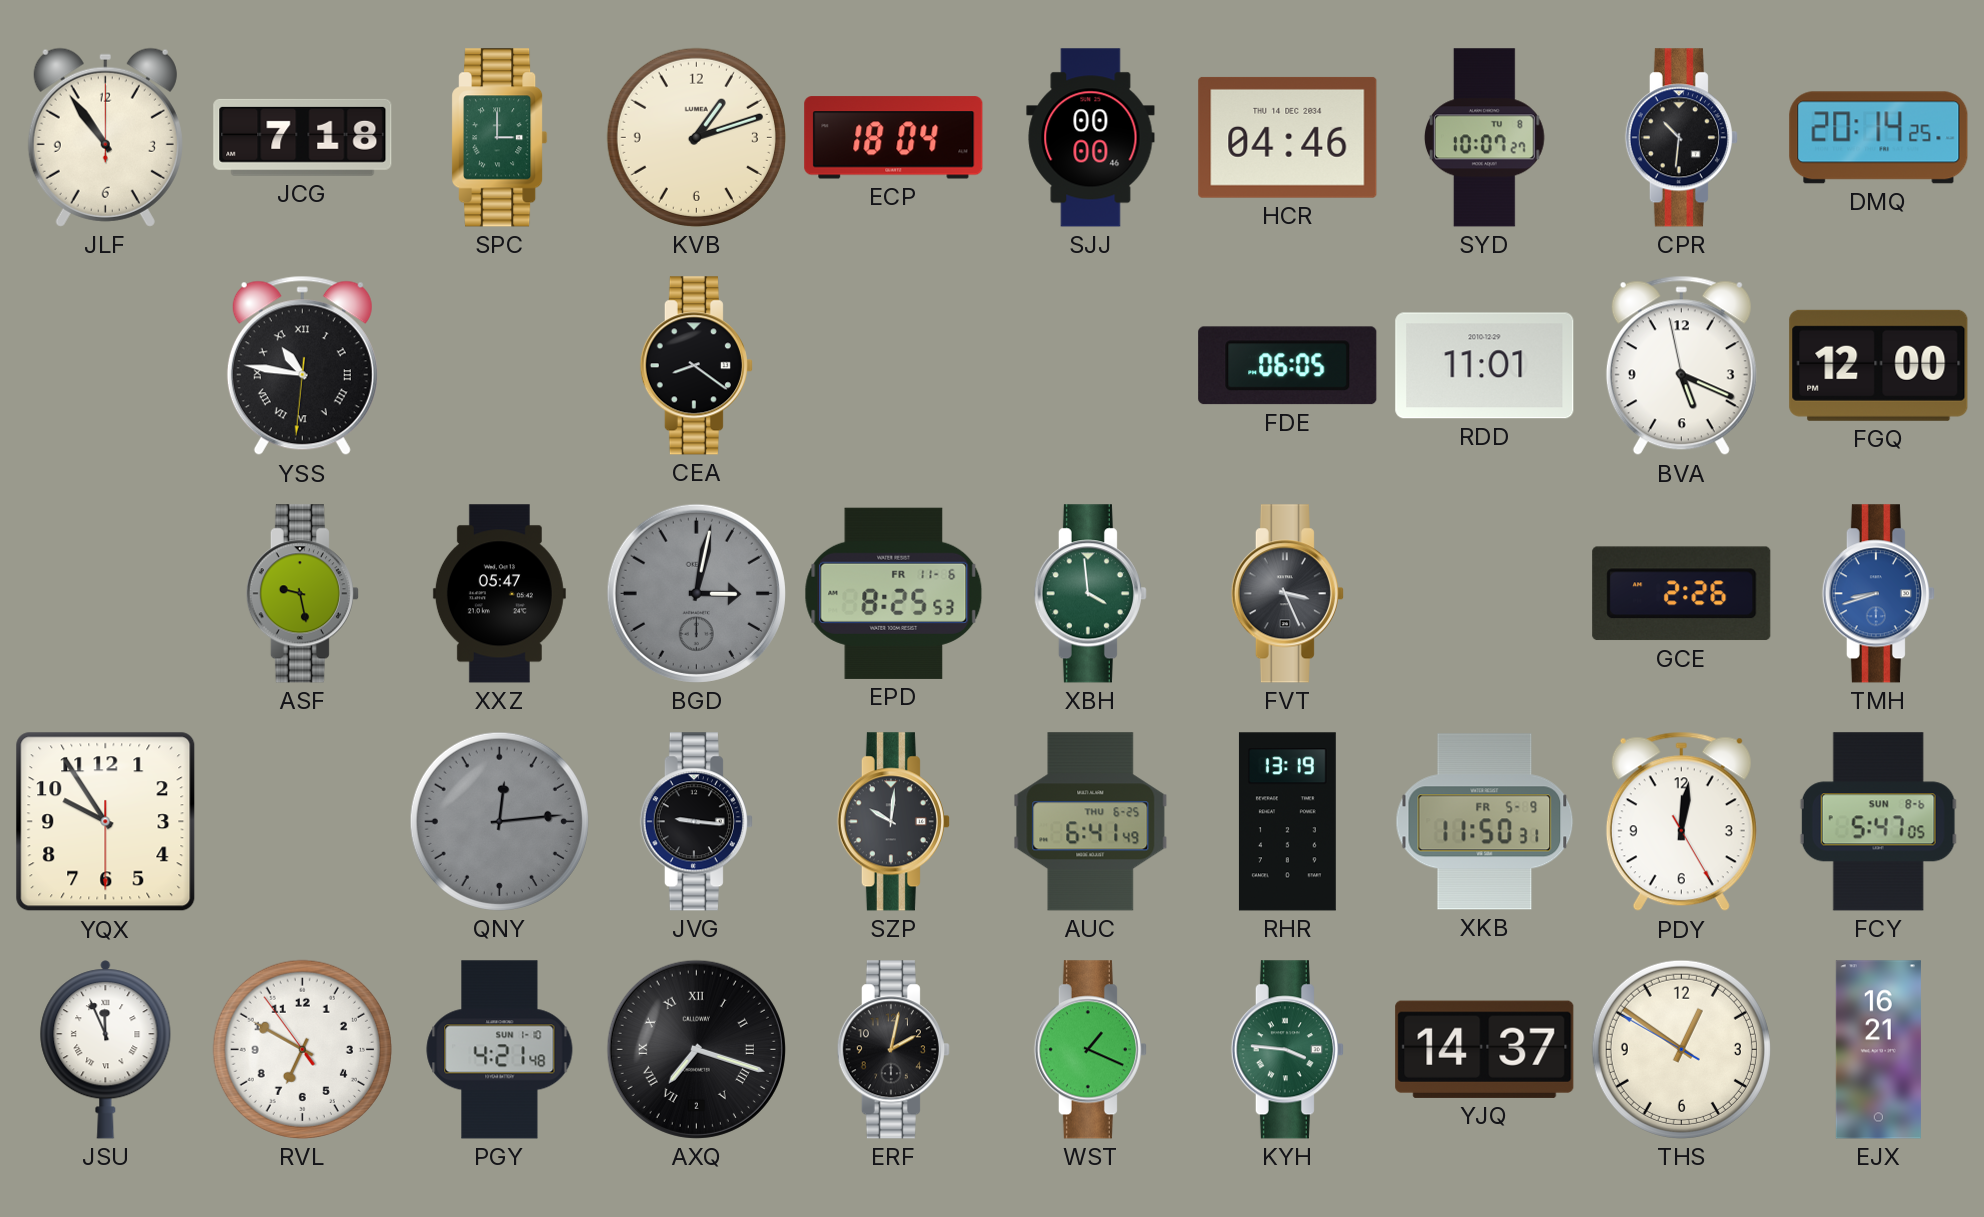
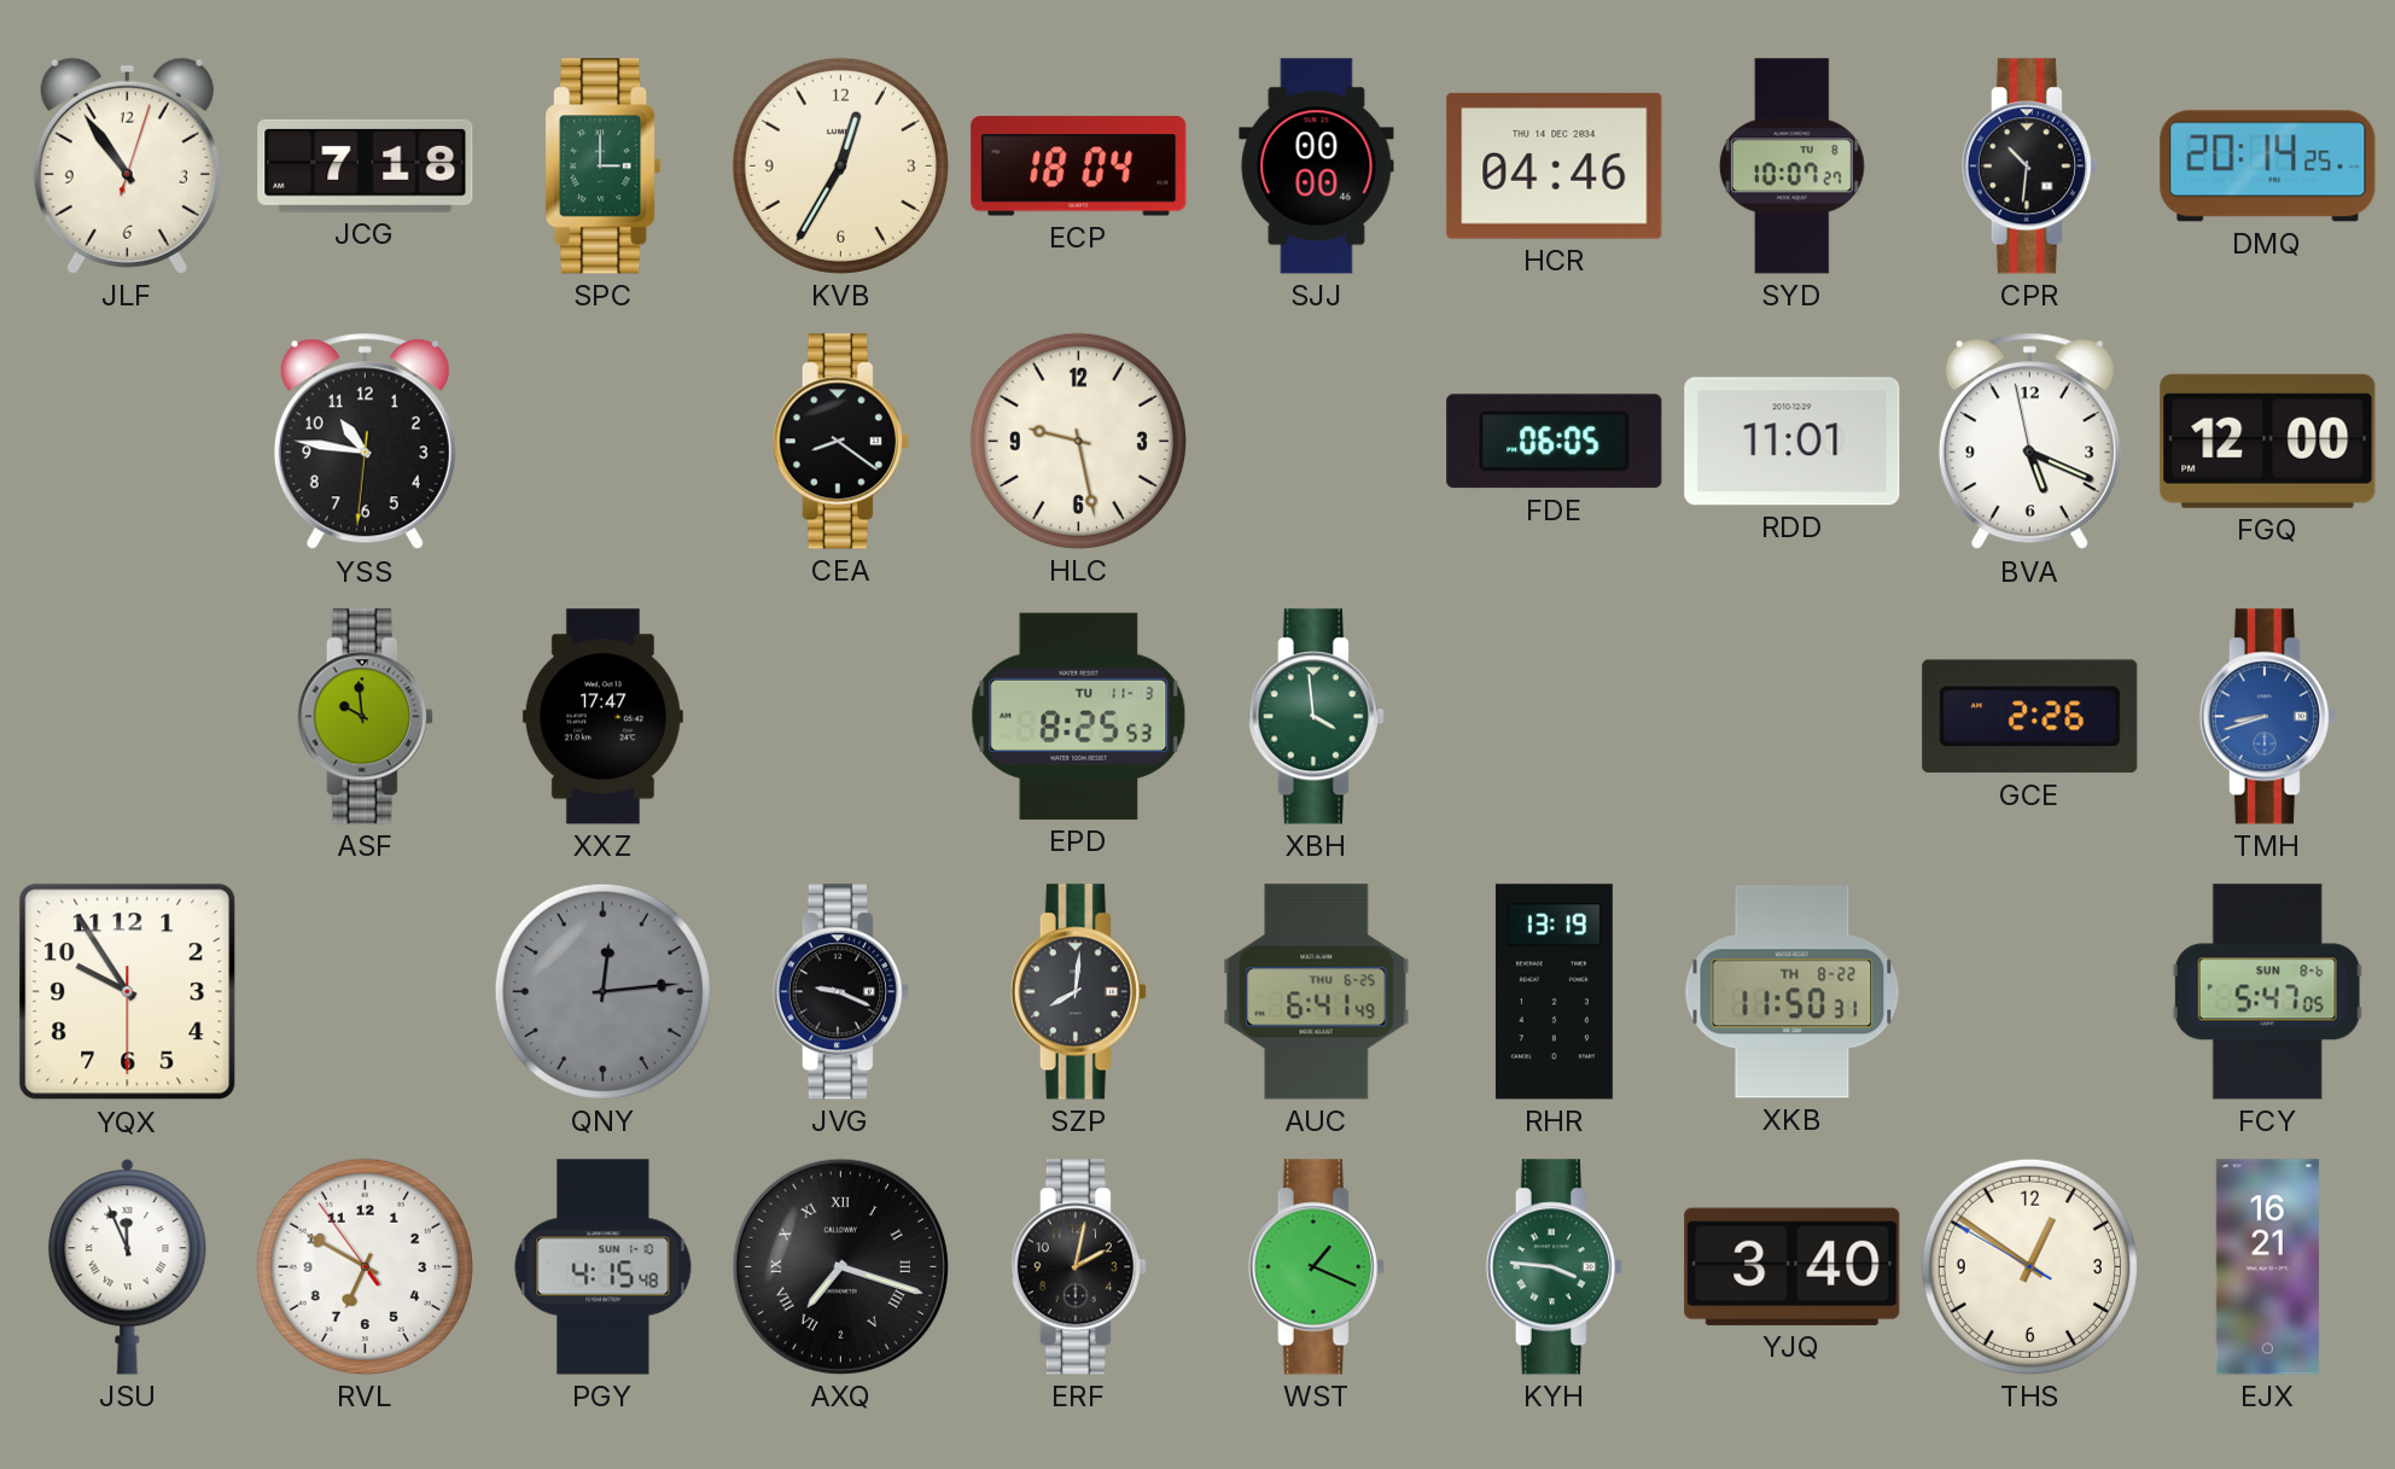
JLF: 10:54:00 -> 10:54:03 (127, 165)
KVB: 1:12 -> 12:35 (840, 165)
YSS numerals: Roman -> Arabic (365, 442)
HLC: none -> 9:28 (1078, 441)
ASF: 9:28 -> 9:59 (365, 717)
XXZ: 05:47 -> 17:47 (602, 717)
BGD: 3:02 -> none (696, 593)
EPD date: FR 11-6 -> TU 11-3 (1079, 716)
FVT: 3:26 -> none (1287, 594)
JVG: 9:16 -> 9:19 (840, 992)
SZP: 10:01 -> 8:01 (1078, 992)
XKB date: FR 5-9 -> TH 8-22 (1793, 992)
PDY: 12:01 -> none (1681, 822)
PGY: 4:21 -> 4:15 (604, 1267)
YJQ: 14:37 -> 3:40 (1793, 1266)
